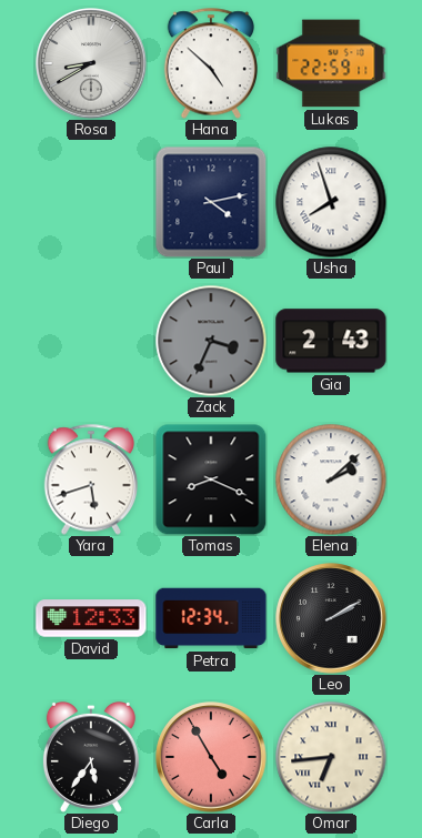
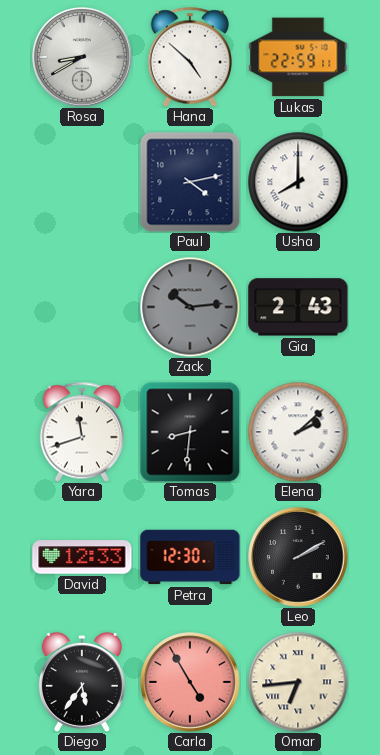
Usha: 7:57 -> 8:00 (298, 182)
Zack: 3:34 -> 10:14 (190, 307)
Yara: 5:42 -> 11:42 (81, 432)
Tomas: 8:19 -> 8:31 (190, 432)
Petra: 12:34 -> 12:30 (190, 557)
